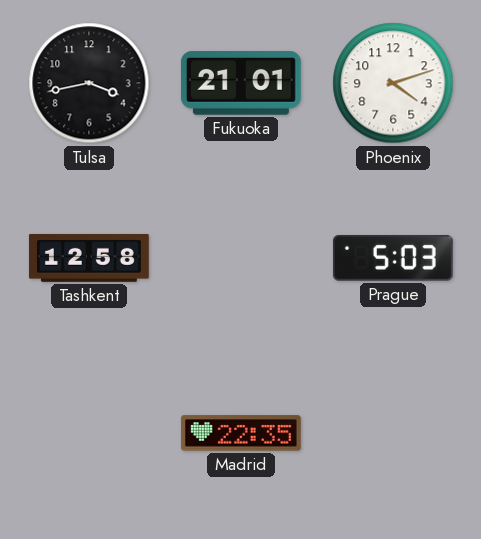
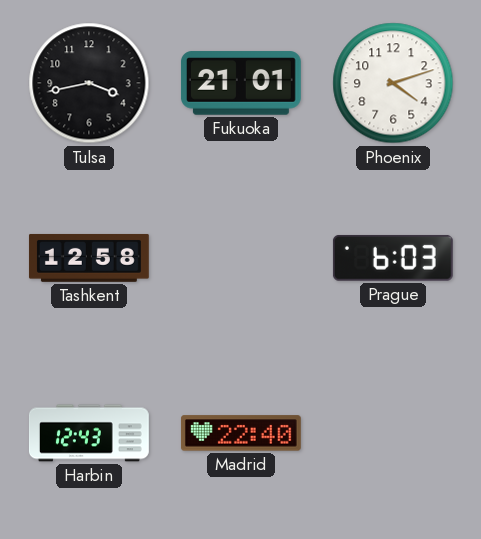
Prague: 5:03 -> 6:03 (393, 258)
Harbin: none -> 12:43 (90, 433)
Madrid: 22:35 -> 22:40 (241, 433)
